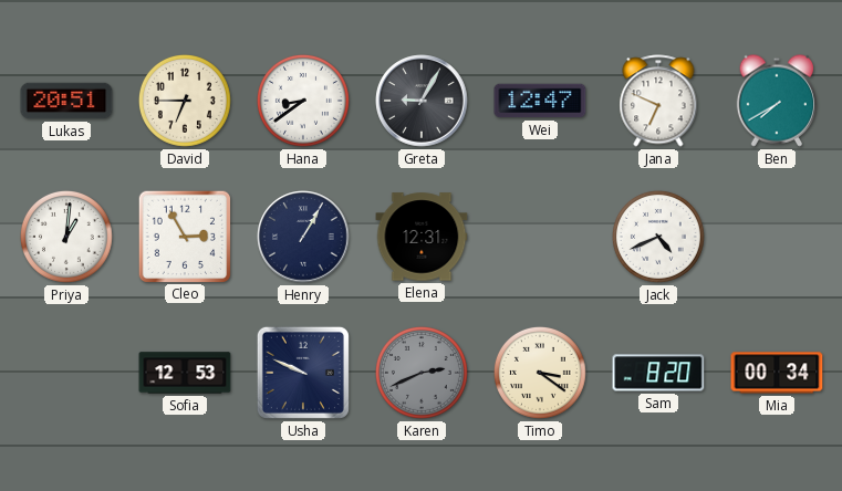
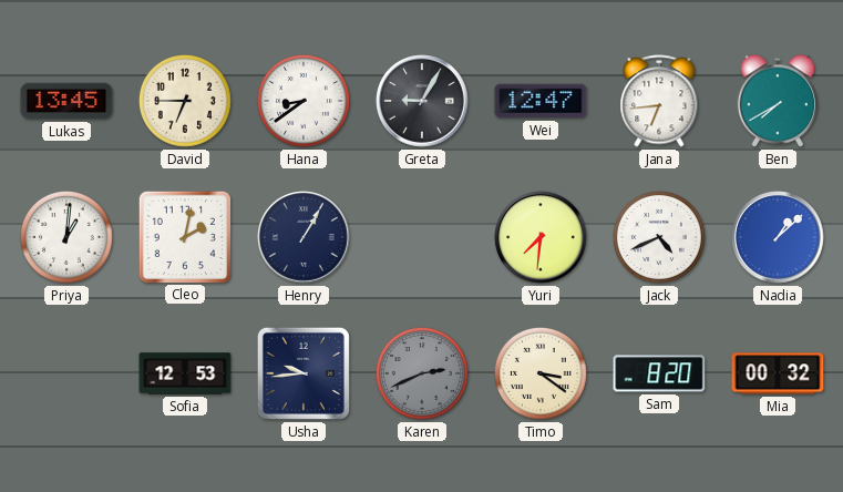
Lukas: 20:51 -> 13:45 (66, 101)
Jana: 6:49 -> 6:44 (659, 101)
Cleo: 2:55 -> 2:02 (184, 236)
Elena: 12:31 -> none (422, 237)
Yuri: none -> 7:31 (541, 237)
Nadia: none -> 1:08 (778, 237)
Usha: 9:49 -> 9:44 (304, 373)
Mia: 00:34 -> 00:32 (778, 373)
